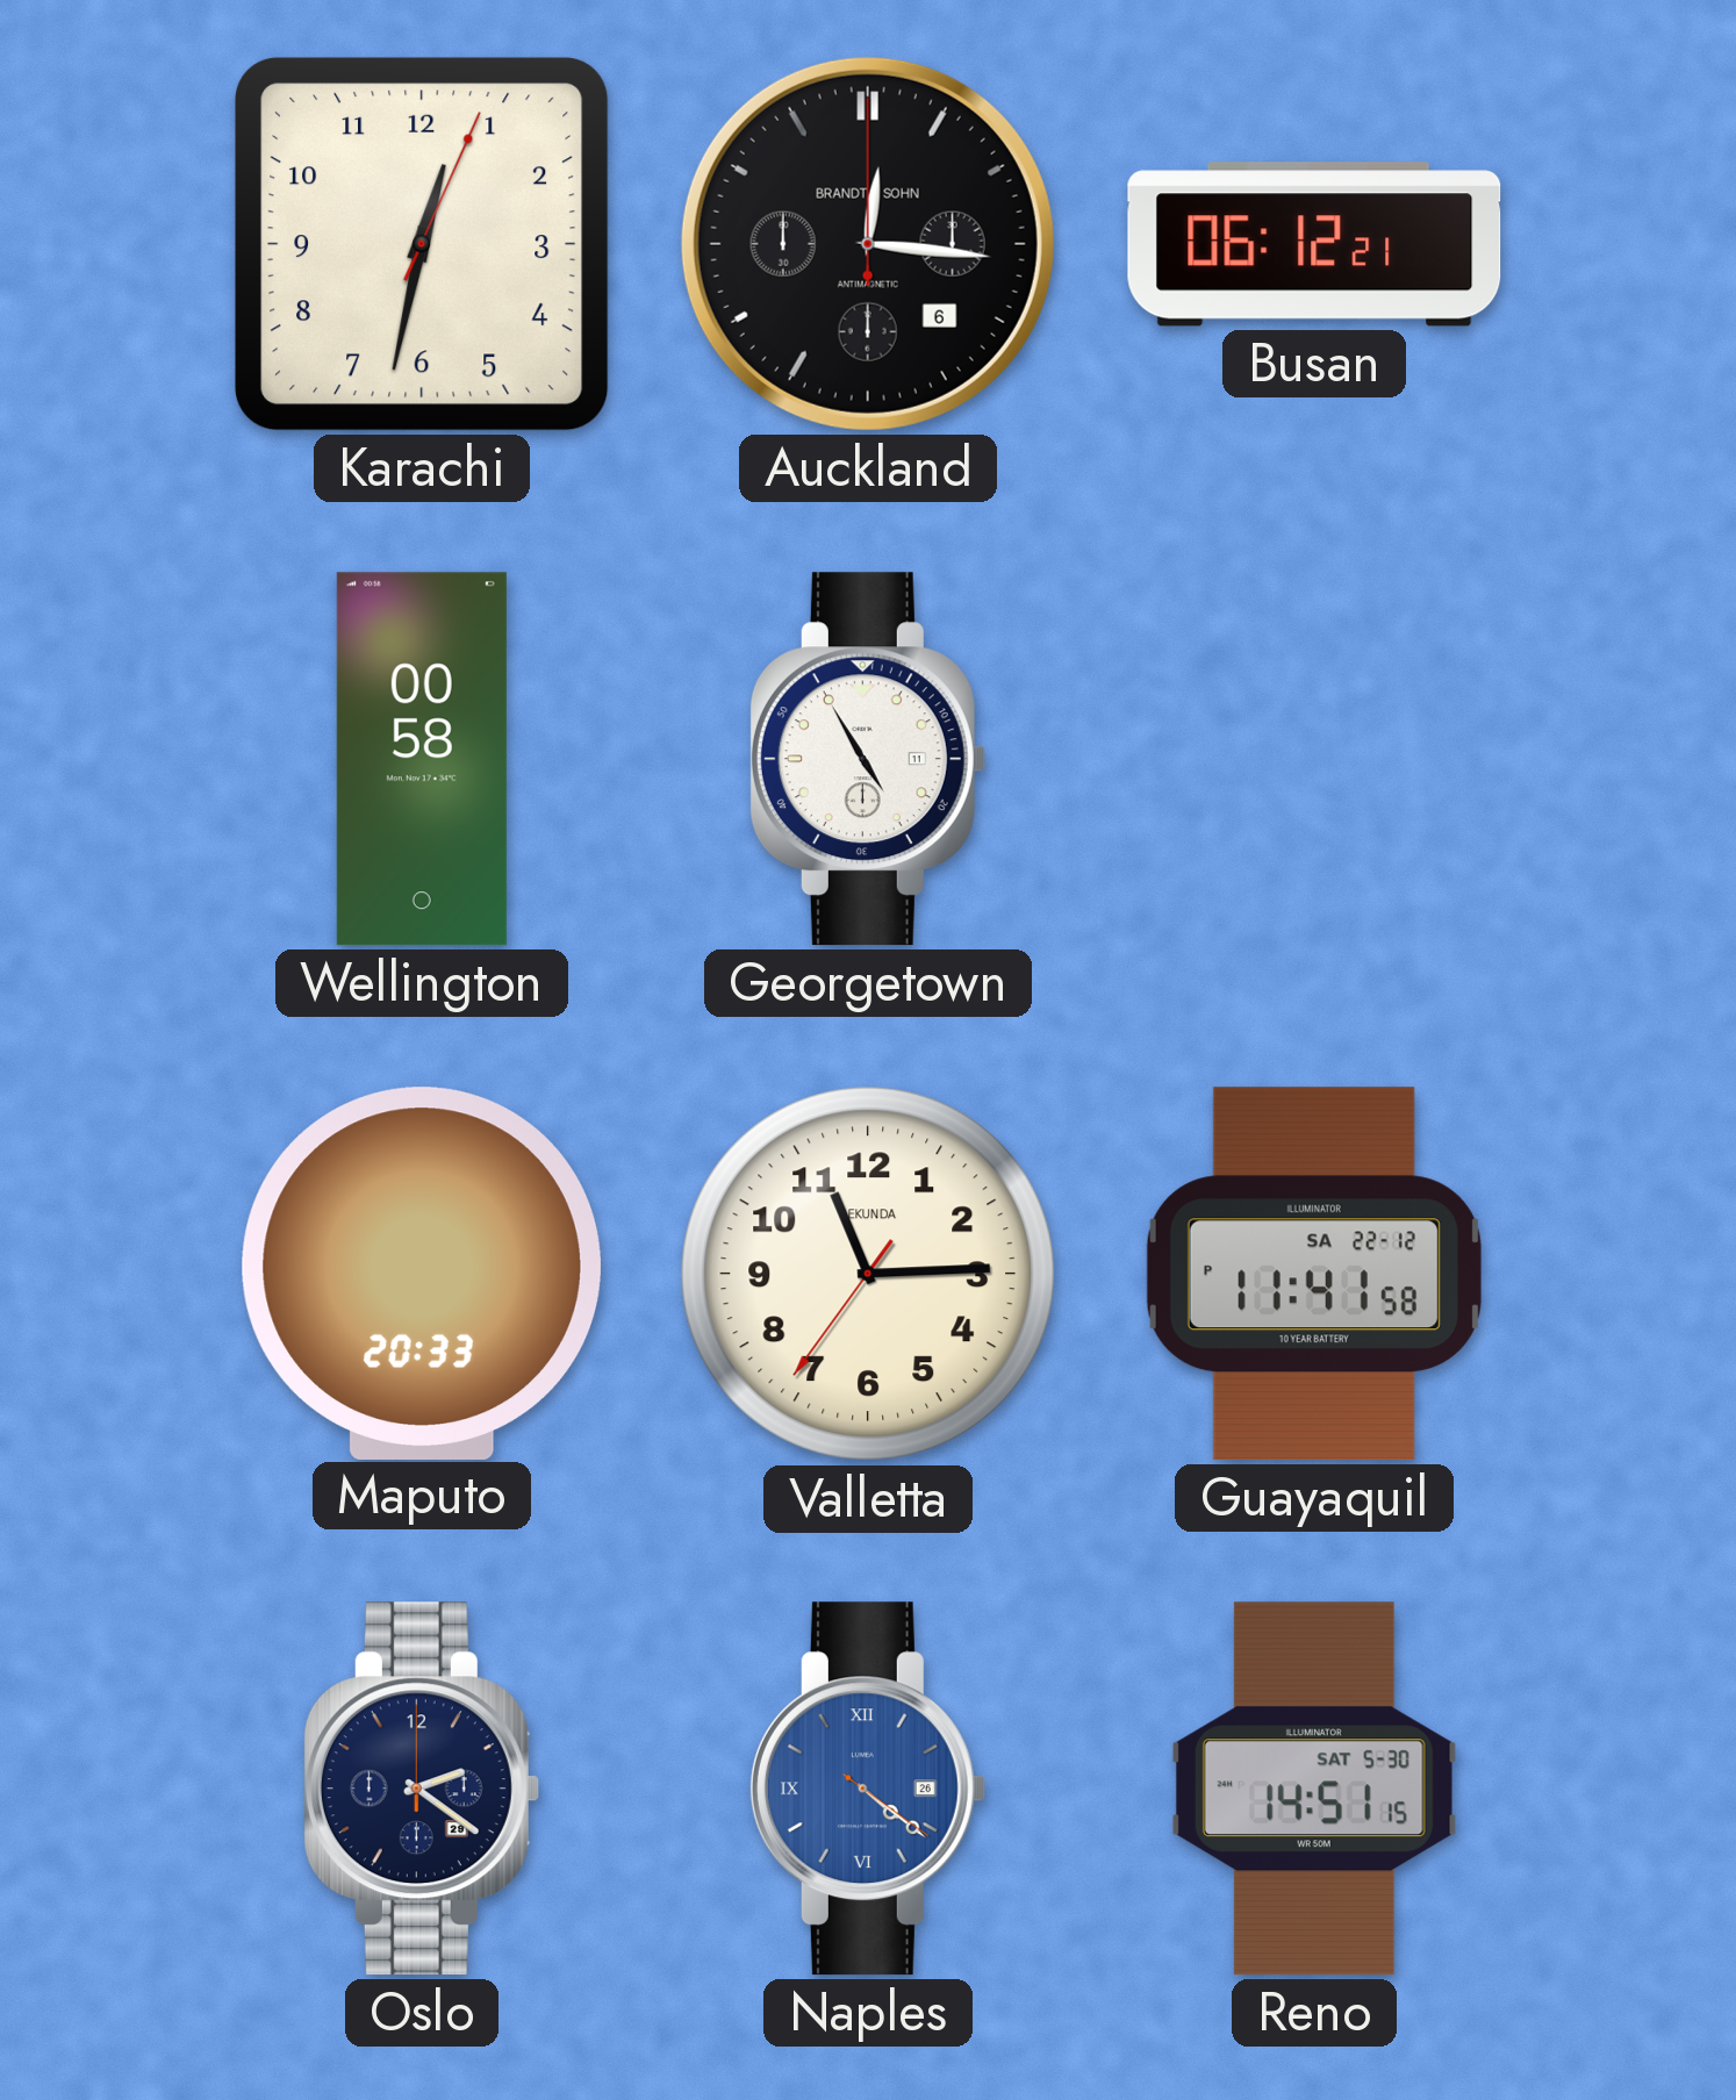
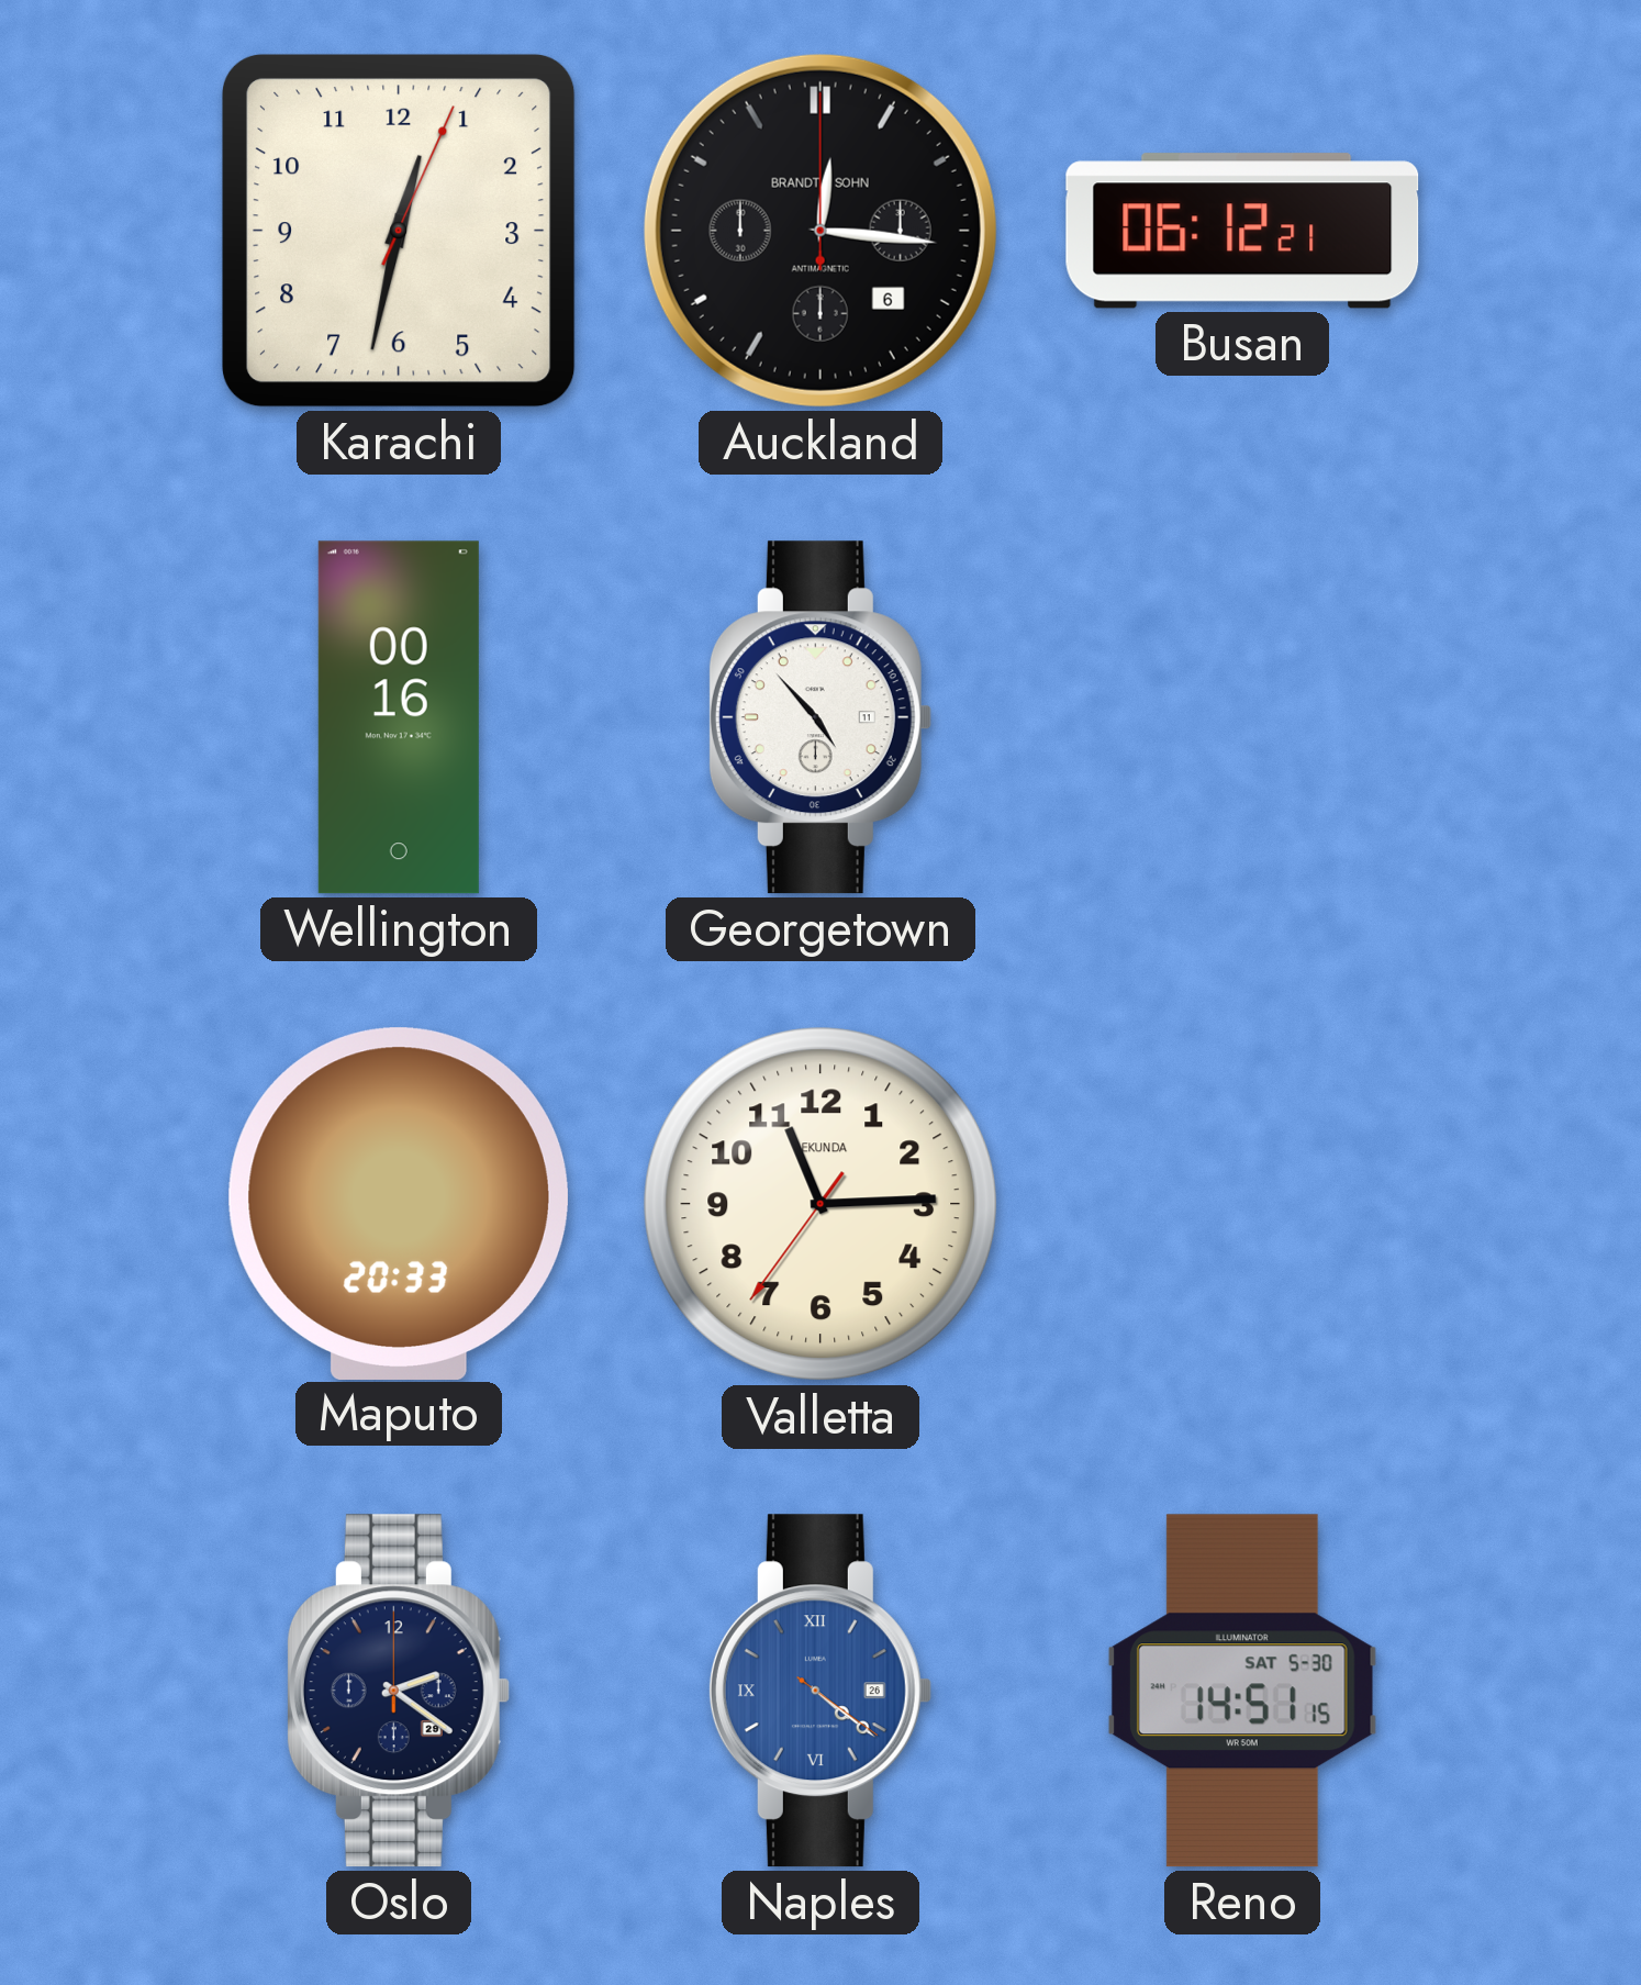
Wellington: 00:58 -> 00:16 (399, 717)
Georgetown: 4:55 -> 4:53 (819, 717)
Guayaquil: 11:41 -> none (1314, 1274)
